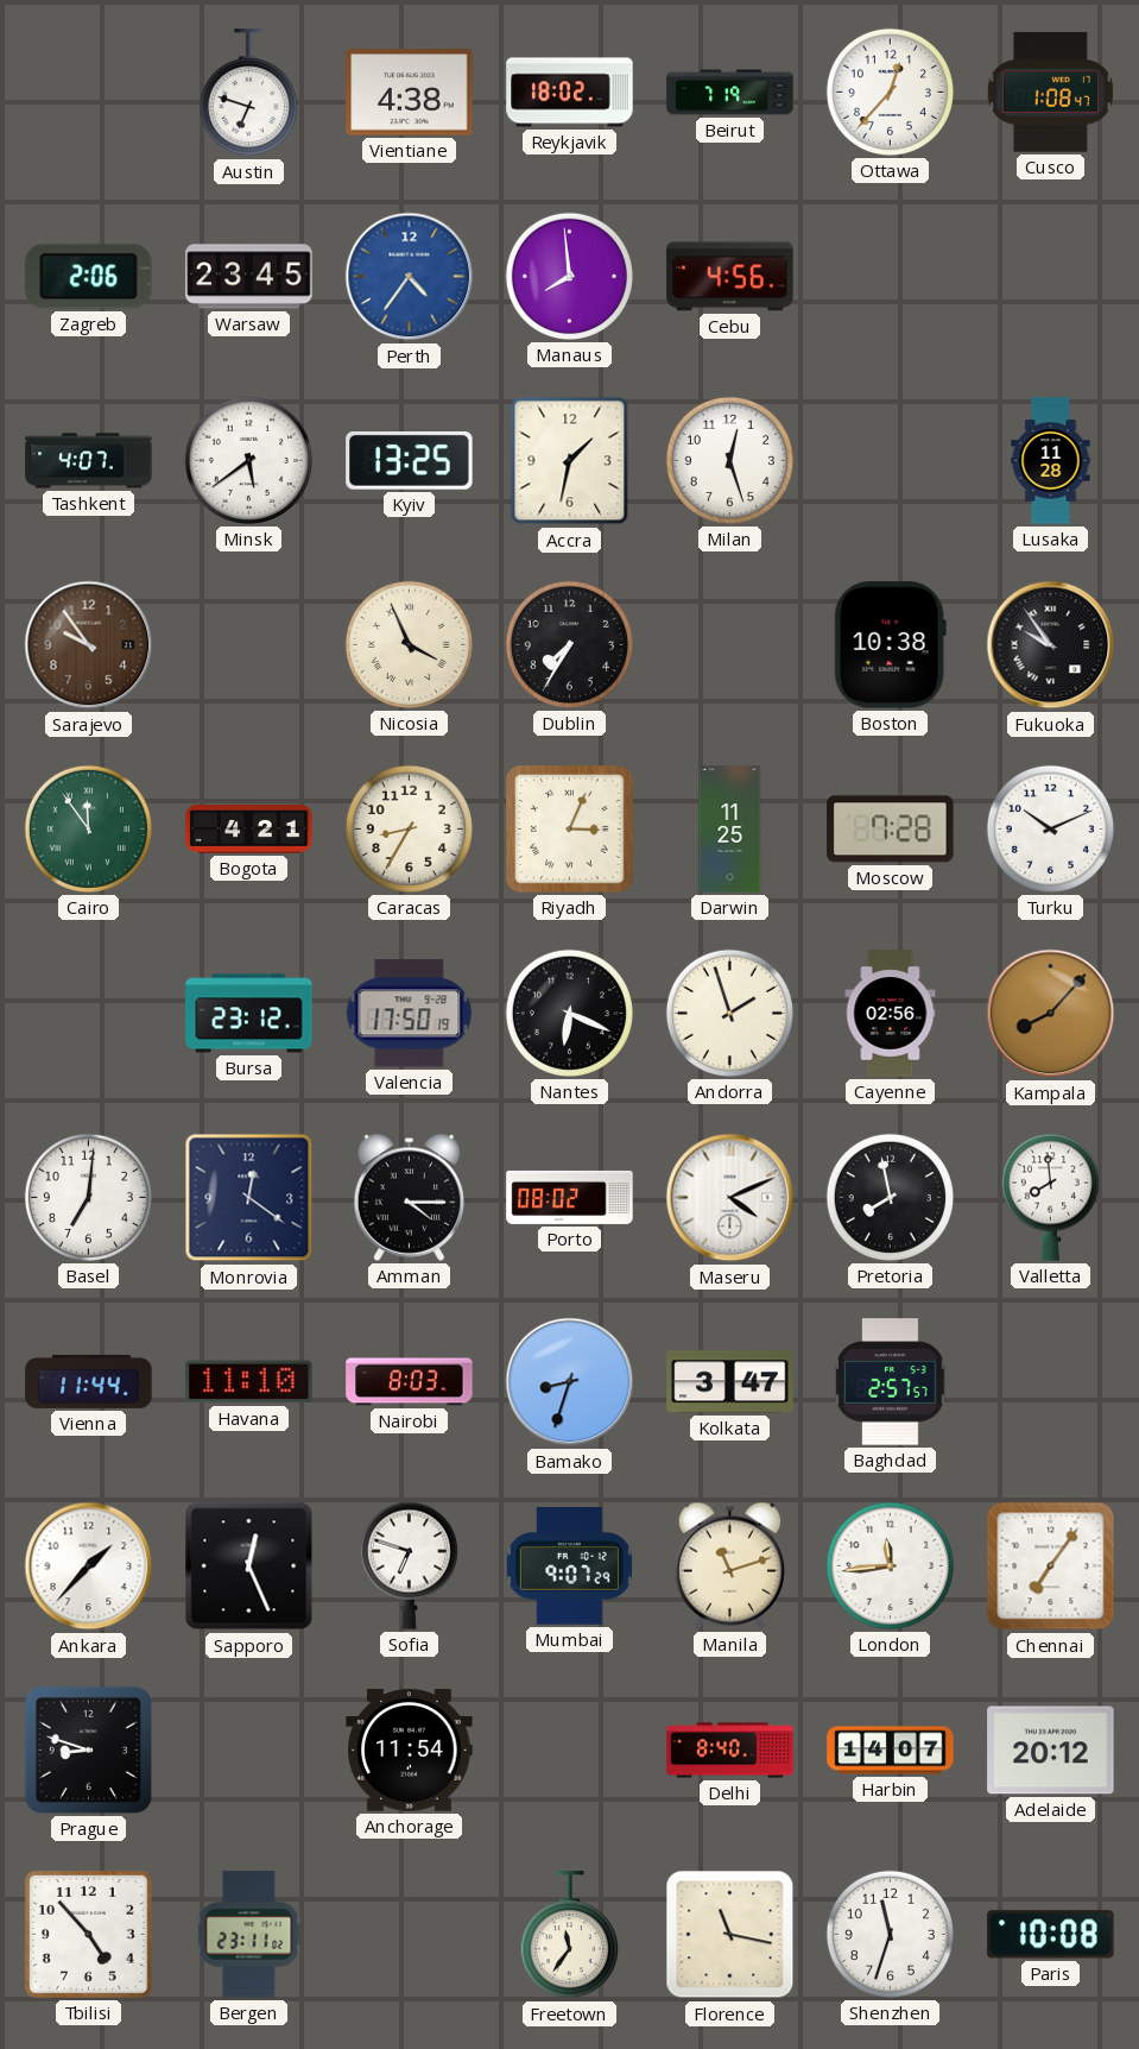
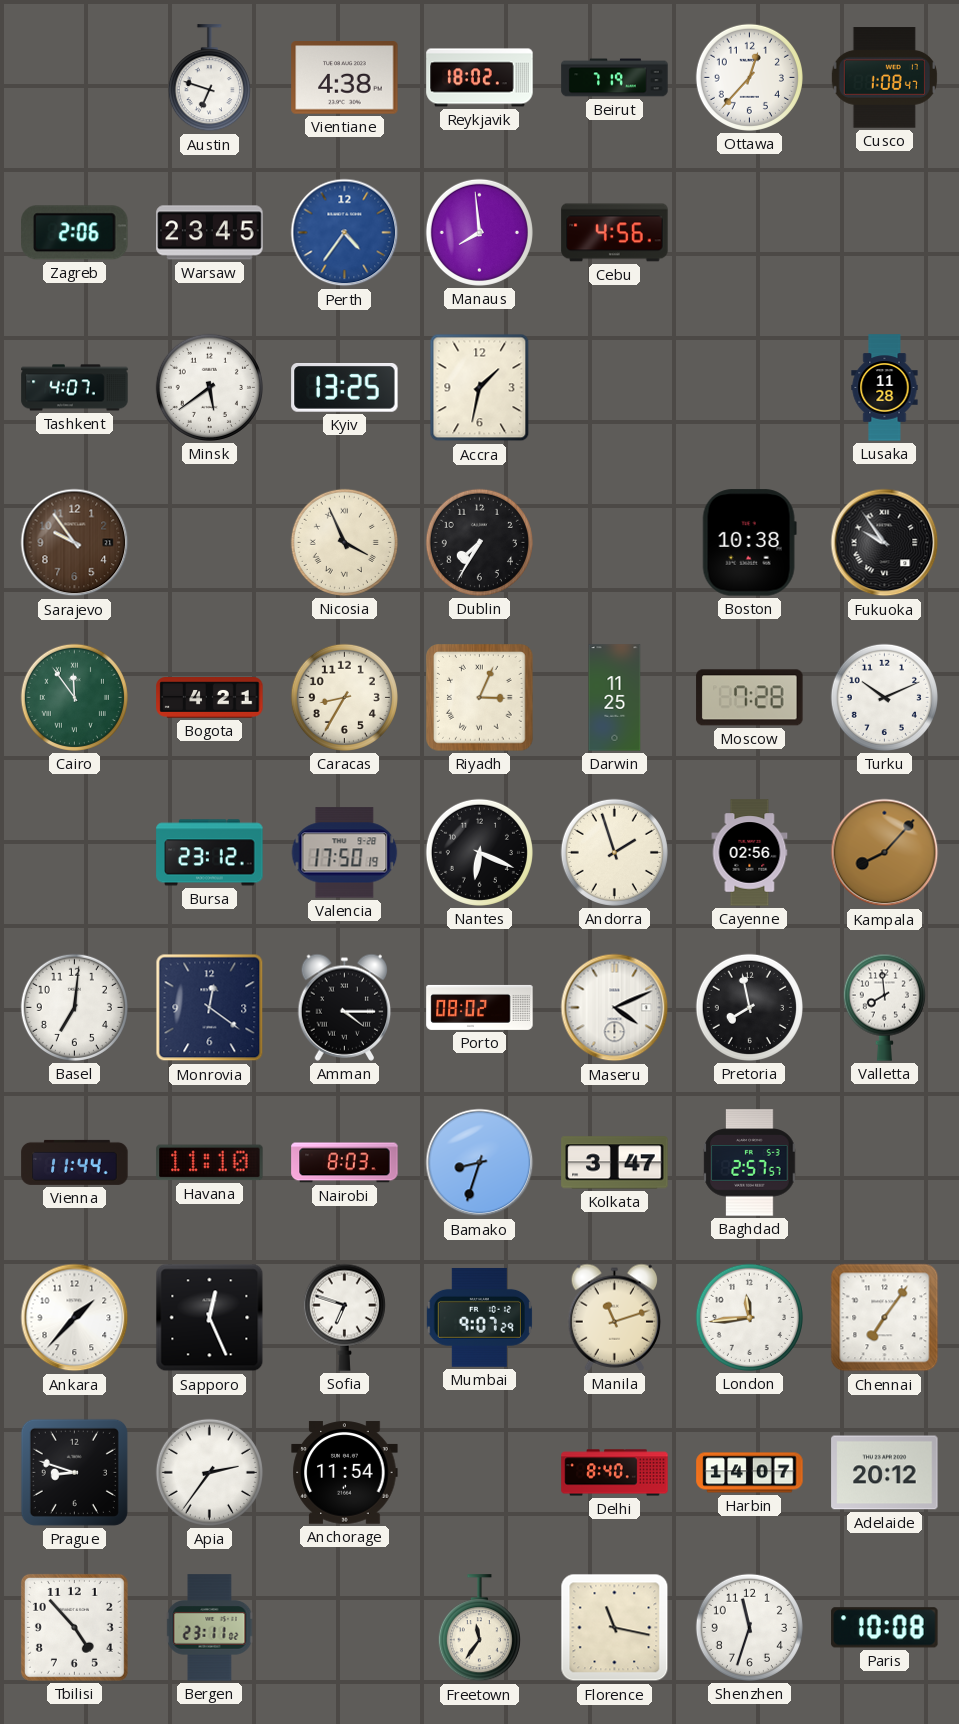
Milan: 12:27 -> none (729, 460)
Apia: none -> 2:36 (209, 1472)
